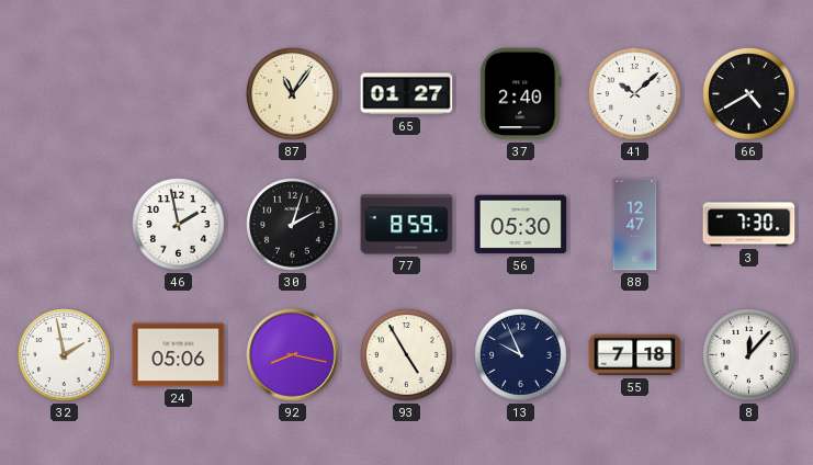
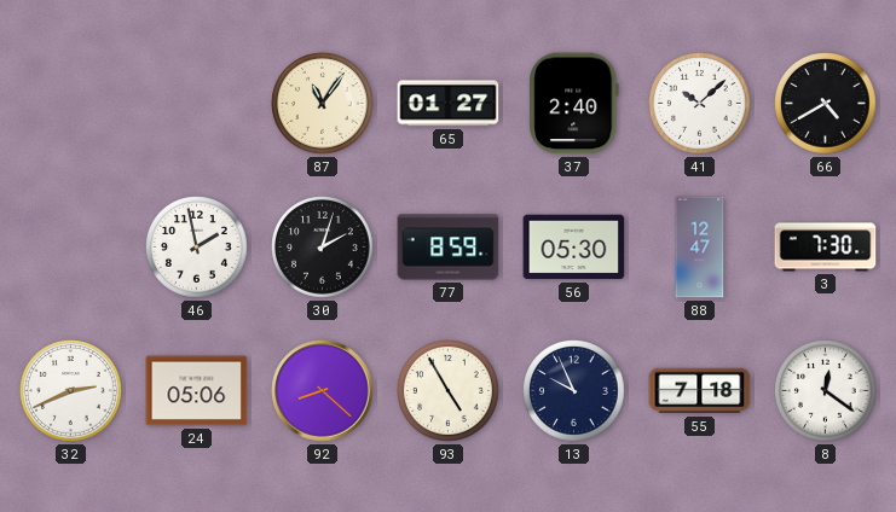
32: 1:58 -> 2:41 (71, 391)
92: 8:17 -> 8:22 (323, 391)
8: 12:07 -> 12:21 (826, 391)
